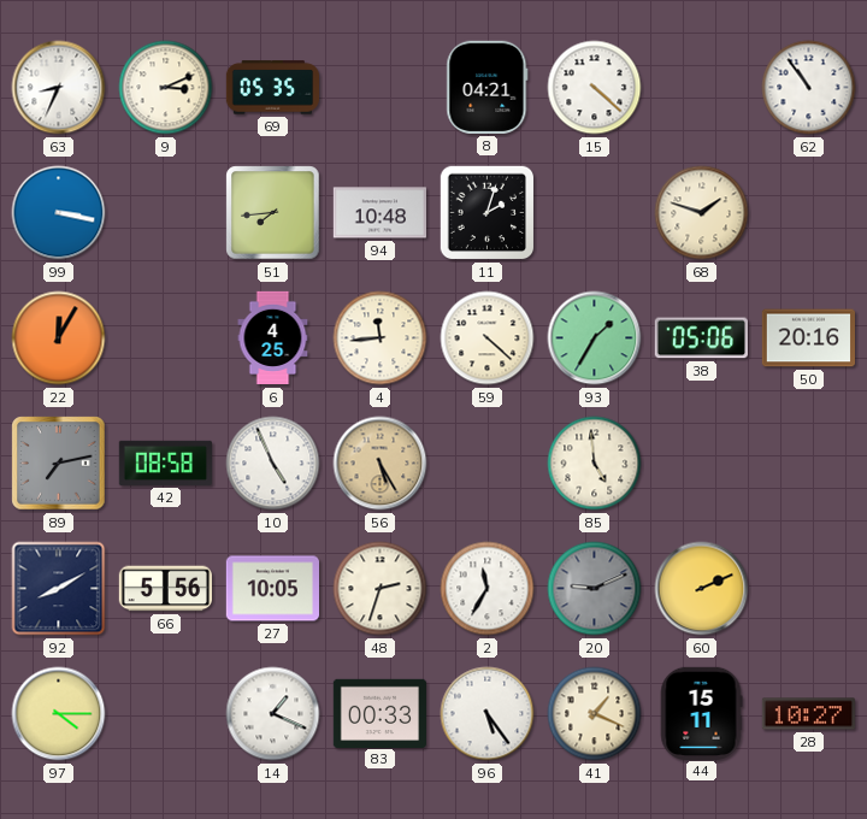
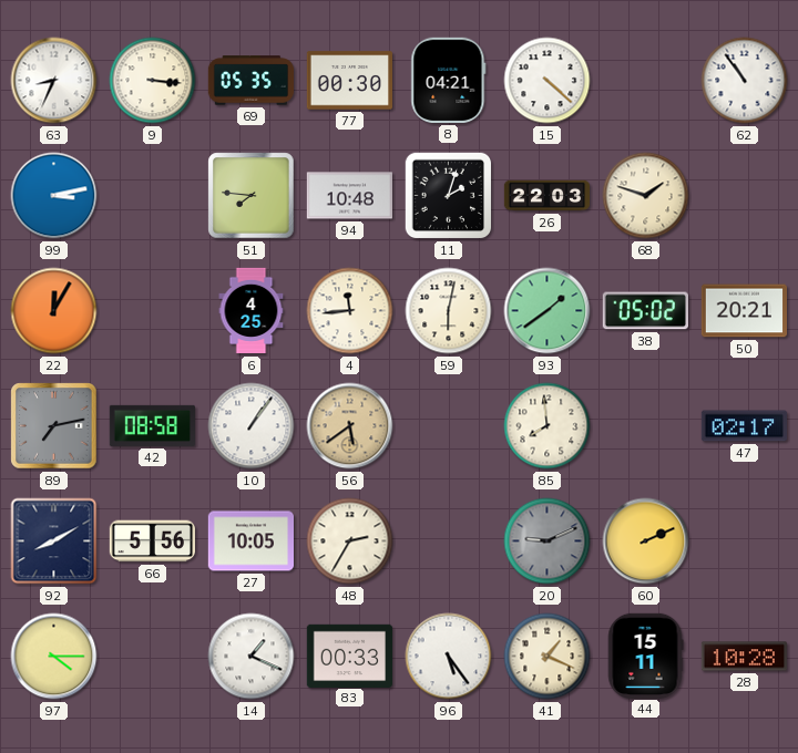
9: 3:11 -> 3:16 (153, 81)
77: none -> 00:30 (349, 81)
99: 3:17 -> 3:13 (54, 196)
51: 7:44 -> 7:46 (252, 196)
26: none -> 22:03 (546, 196)
59: 4:22 -> 6:02 (449, 311)
93: 1:35 -> 1:39 (548, 311)
38: 05:06 -> 05:02 (645, 311)
50: 20:16 -> 20:21 (744, 311)
10: 4:56 -> 1:06 (252, 426)
56: 5:25 -> 5:39 (350, 426)
85: 4:59 -> 7:59 (548, 426)
47: none -> 02:17 (744, 426)
48: 2:33 -> 2:35 (350, 541)
2: 11:35 -> none (488, 589)
28: 10:27 -> 10:28 (744, 657)
